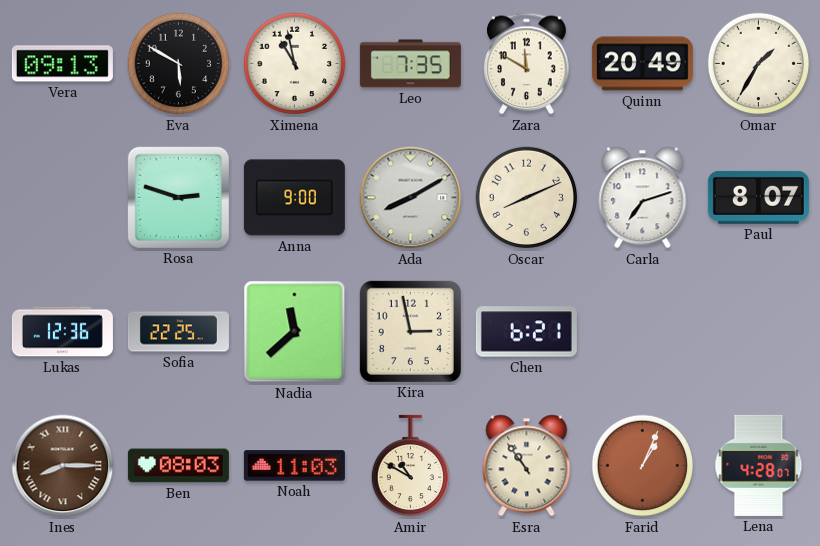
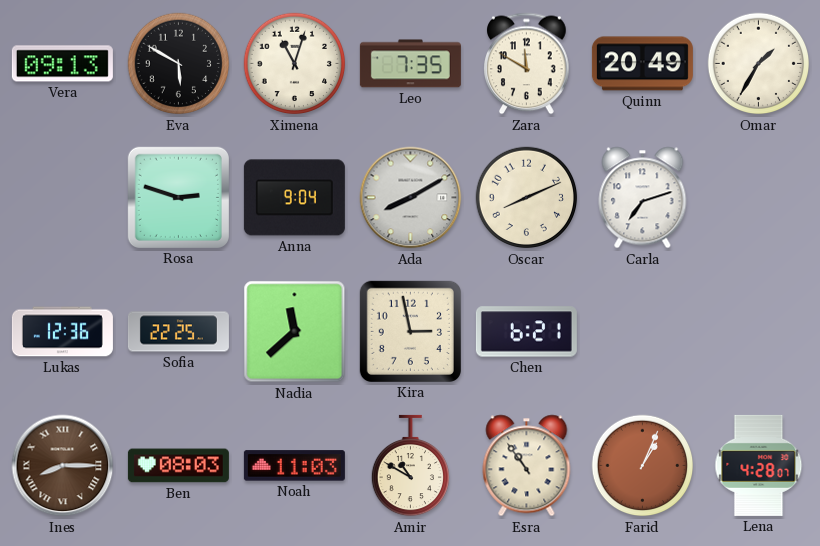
Ximena: 10:58 -> 11:03 (295, 64)
Anna: 9:00 -> 9:04 (294, 198)
Paul: 8:07 -> none (758, 197)
